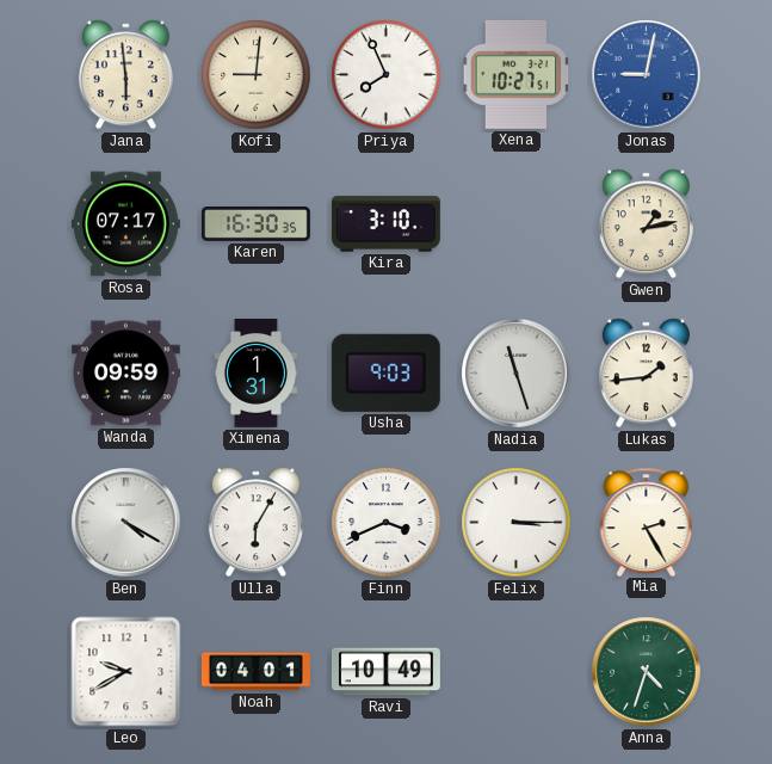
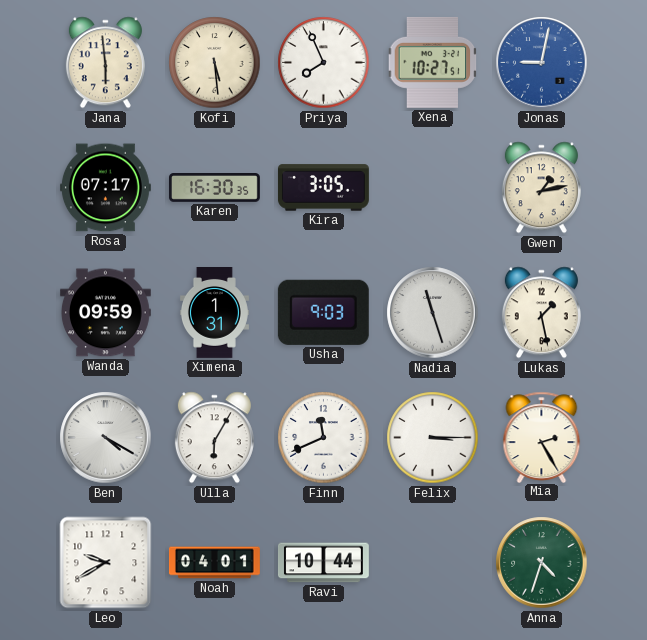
Kofi: 9:01 -> 5:29 (215, 63)
Kira: 3:10 -> 3:05 (323, 188)
Lukas: 1:44 -> 1:28 (541, 313)
Finn: 3:41 -> 11:41 (324, 438)
Ravi: 10:49 -> 10:44 (323, 563)
